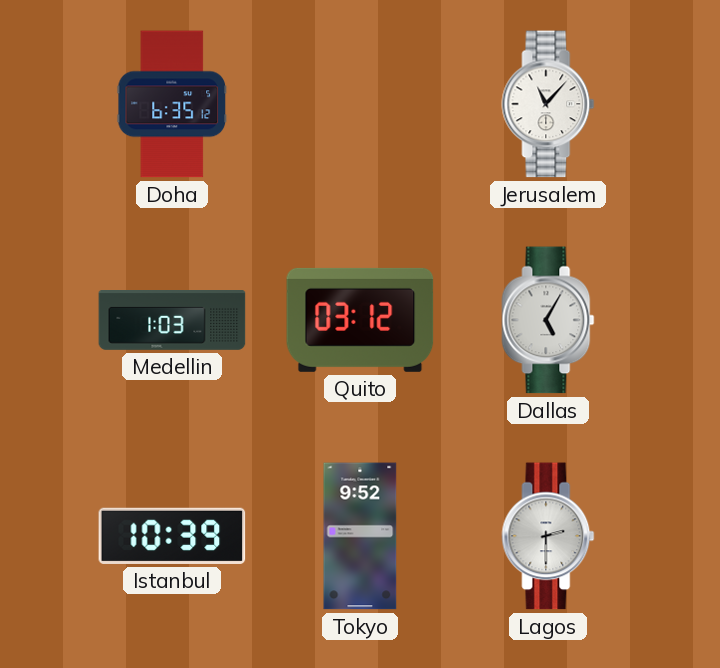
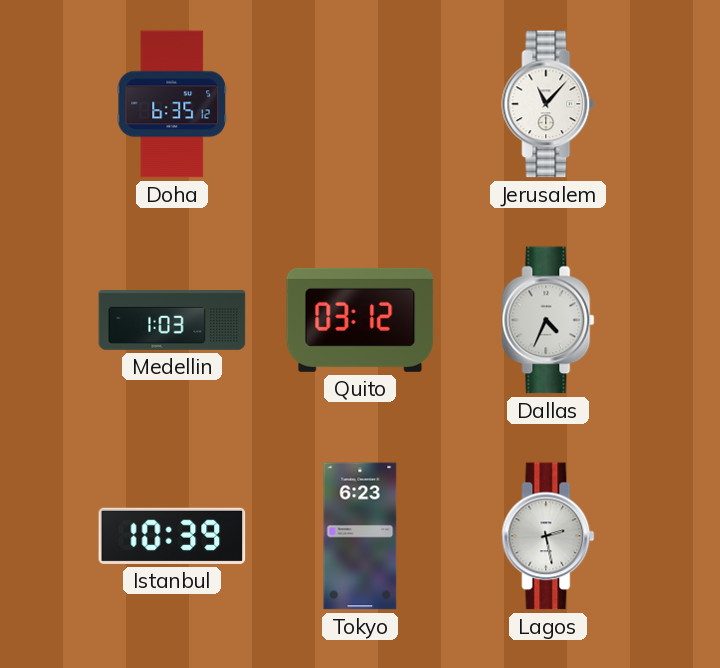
Dallas: 5:05 -> 4:34 (548, 320)
Tokyo: 9:52 -> 6:23 (360, 536)
Lagos: 2:30 -> 2:28 (548, 536)
